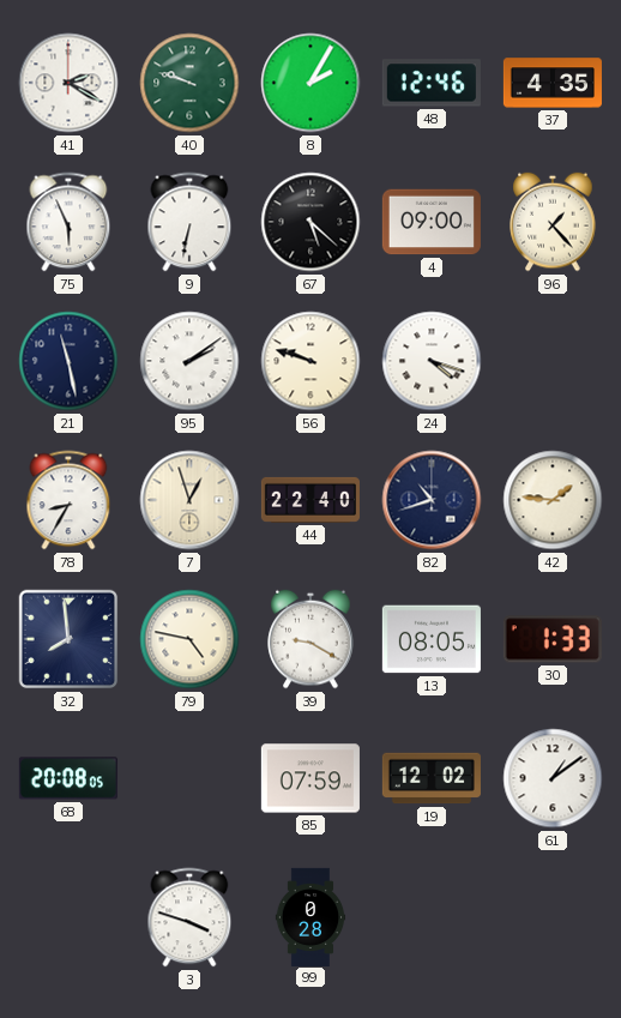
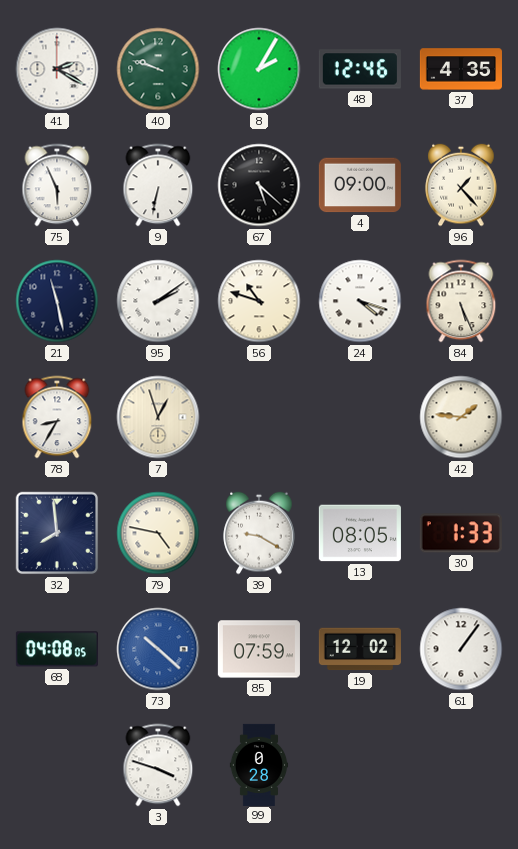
56: 9:48 -> 10:48 (259, 301)
84: none -> 5:26 (461, 301)
44: 22:40 -> none (310, 500)
82: 10:42 -> none (432, 500)
68: 20:08 -> 04:08 (57, 649)
73: none -> 10:22 (158, 649)
61: 1:09 -> 1:06 (461, 649)
